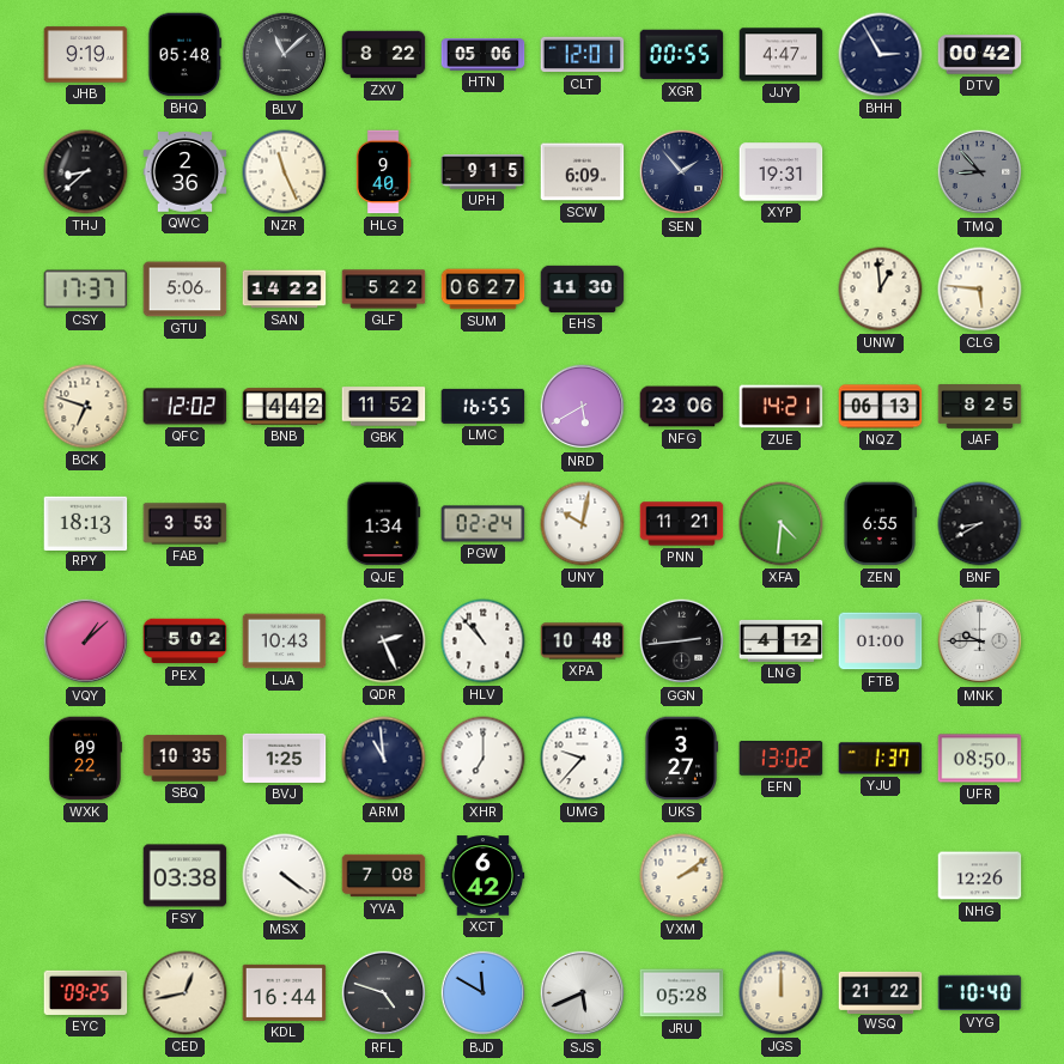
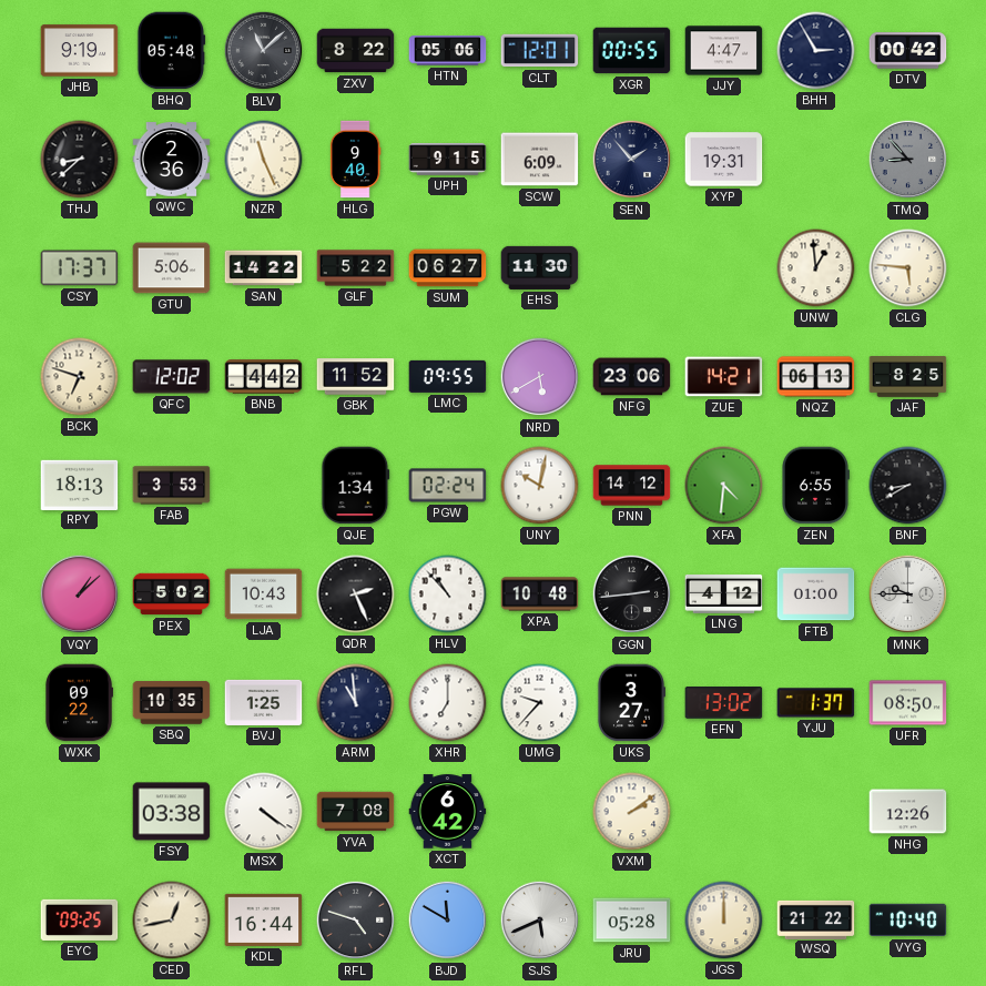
LMC: 16:55 -> 09:55 (448, 376)
PNN: 11:21 -> 14:12 (632, 486)
